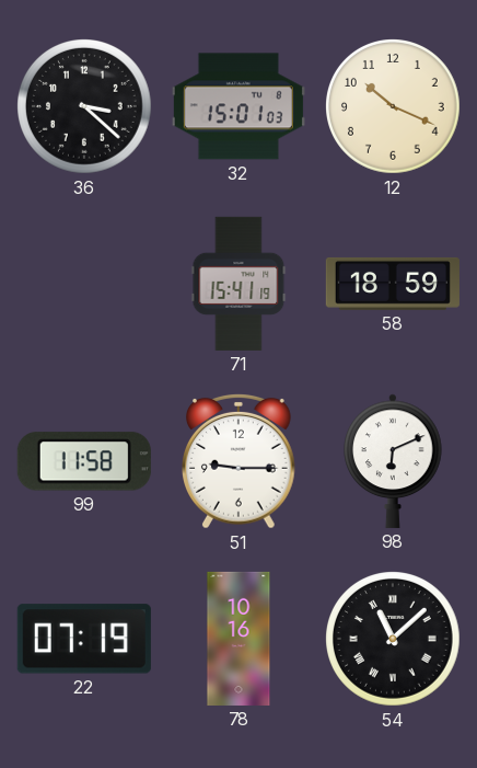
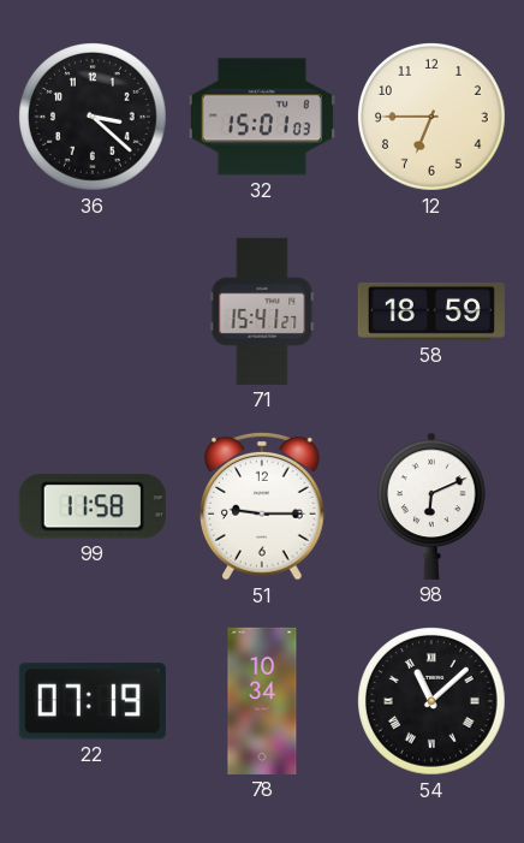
12: 10:19 -> 6:45 (433, 118)
71: 15:41:19 -> 15:41:27 (262, 311)
78: 10:16 -> 10:34 (262, 701)
